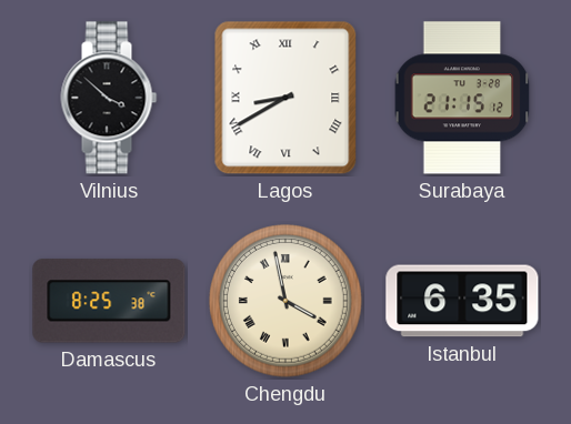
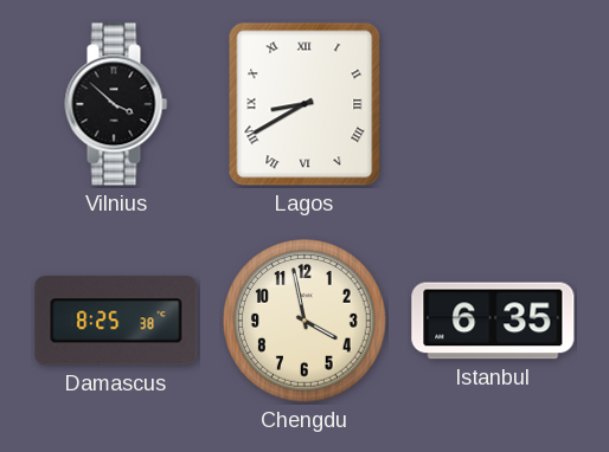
Surabaya: 21:15 -> none (462, 98)
Chengdu numerals: Roman -> Arabic (306, 322)
